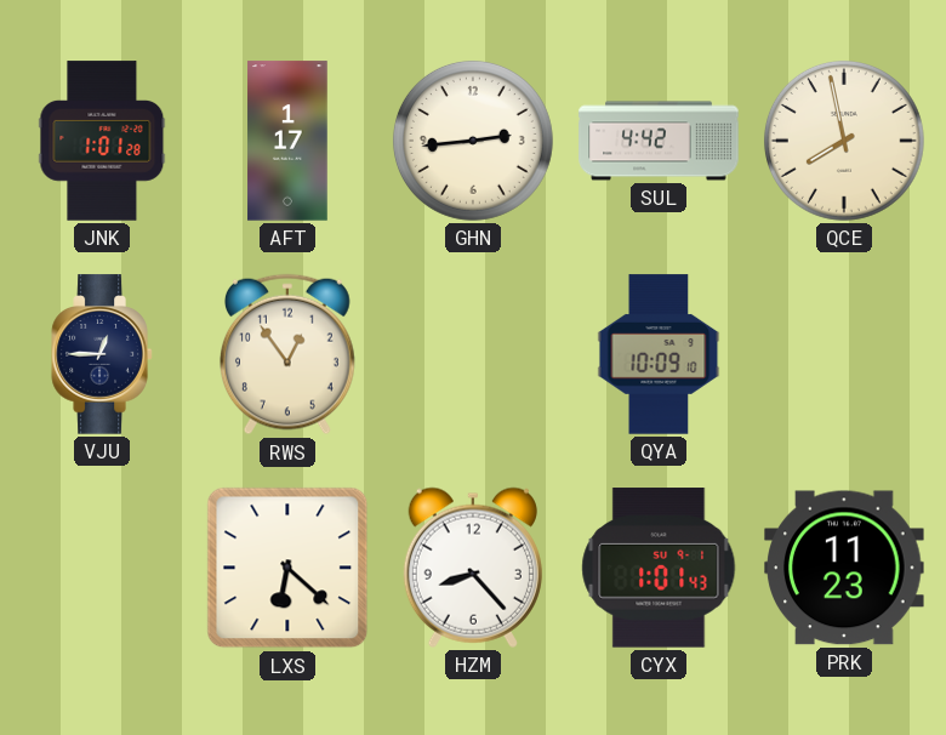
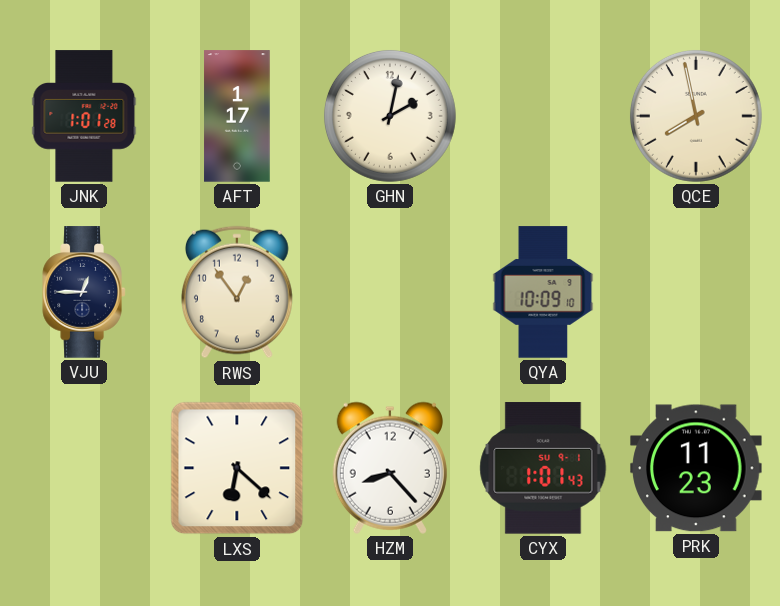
GHN: 2:44 -> 2:02 (390, 116)
SUL: 4:42 -> none (659, 141)
